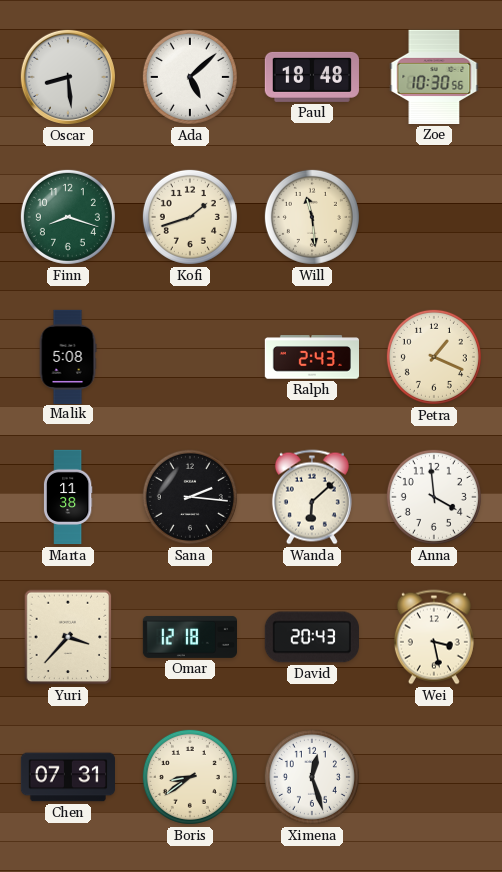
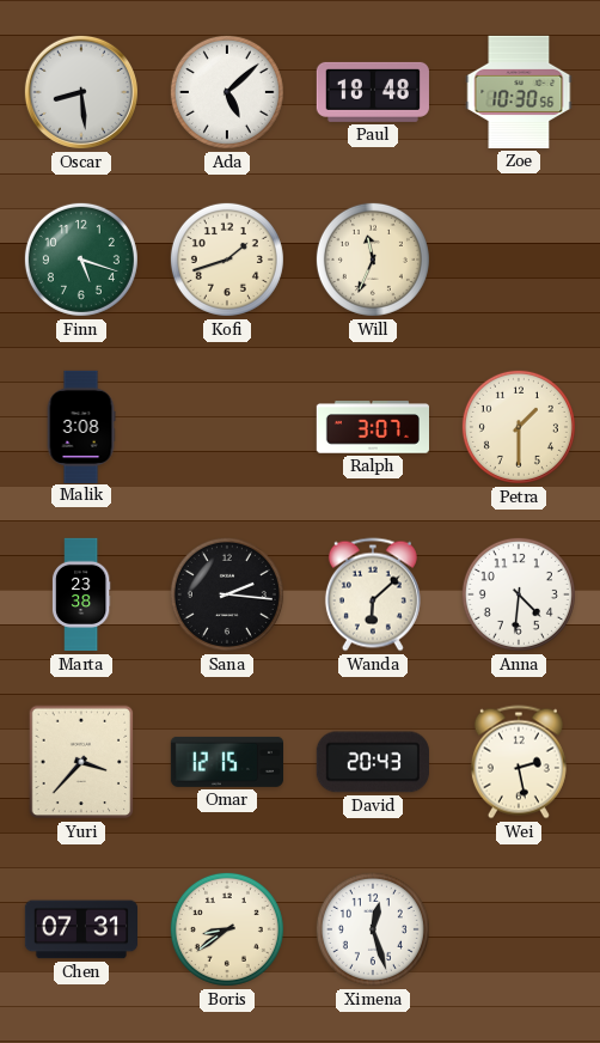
Finn: 8:18 -> 5:18 (81, 260)
Will: 11:29 -> 11:34 (373, 260)
Malik: 5:08 -> 3:08 (81, 426)
Ralph: 2:43 -> 3:07 (372, 427)
Petra: 1:19 -> 1:30 (519, 427)
Marta: 11:38 -> 23:38 (81, 594)
Anna: 3:59 -> 4:31 (519, 594)
Omar: 12:18 -> 12:15 (226, 762)
Wei: 3:28 -> 2:28 (519, 762)
